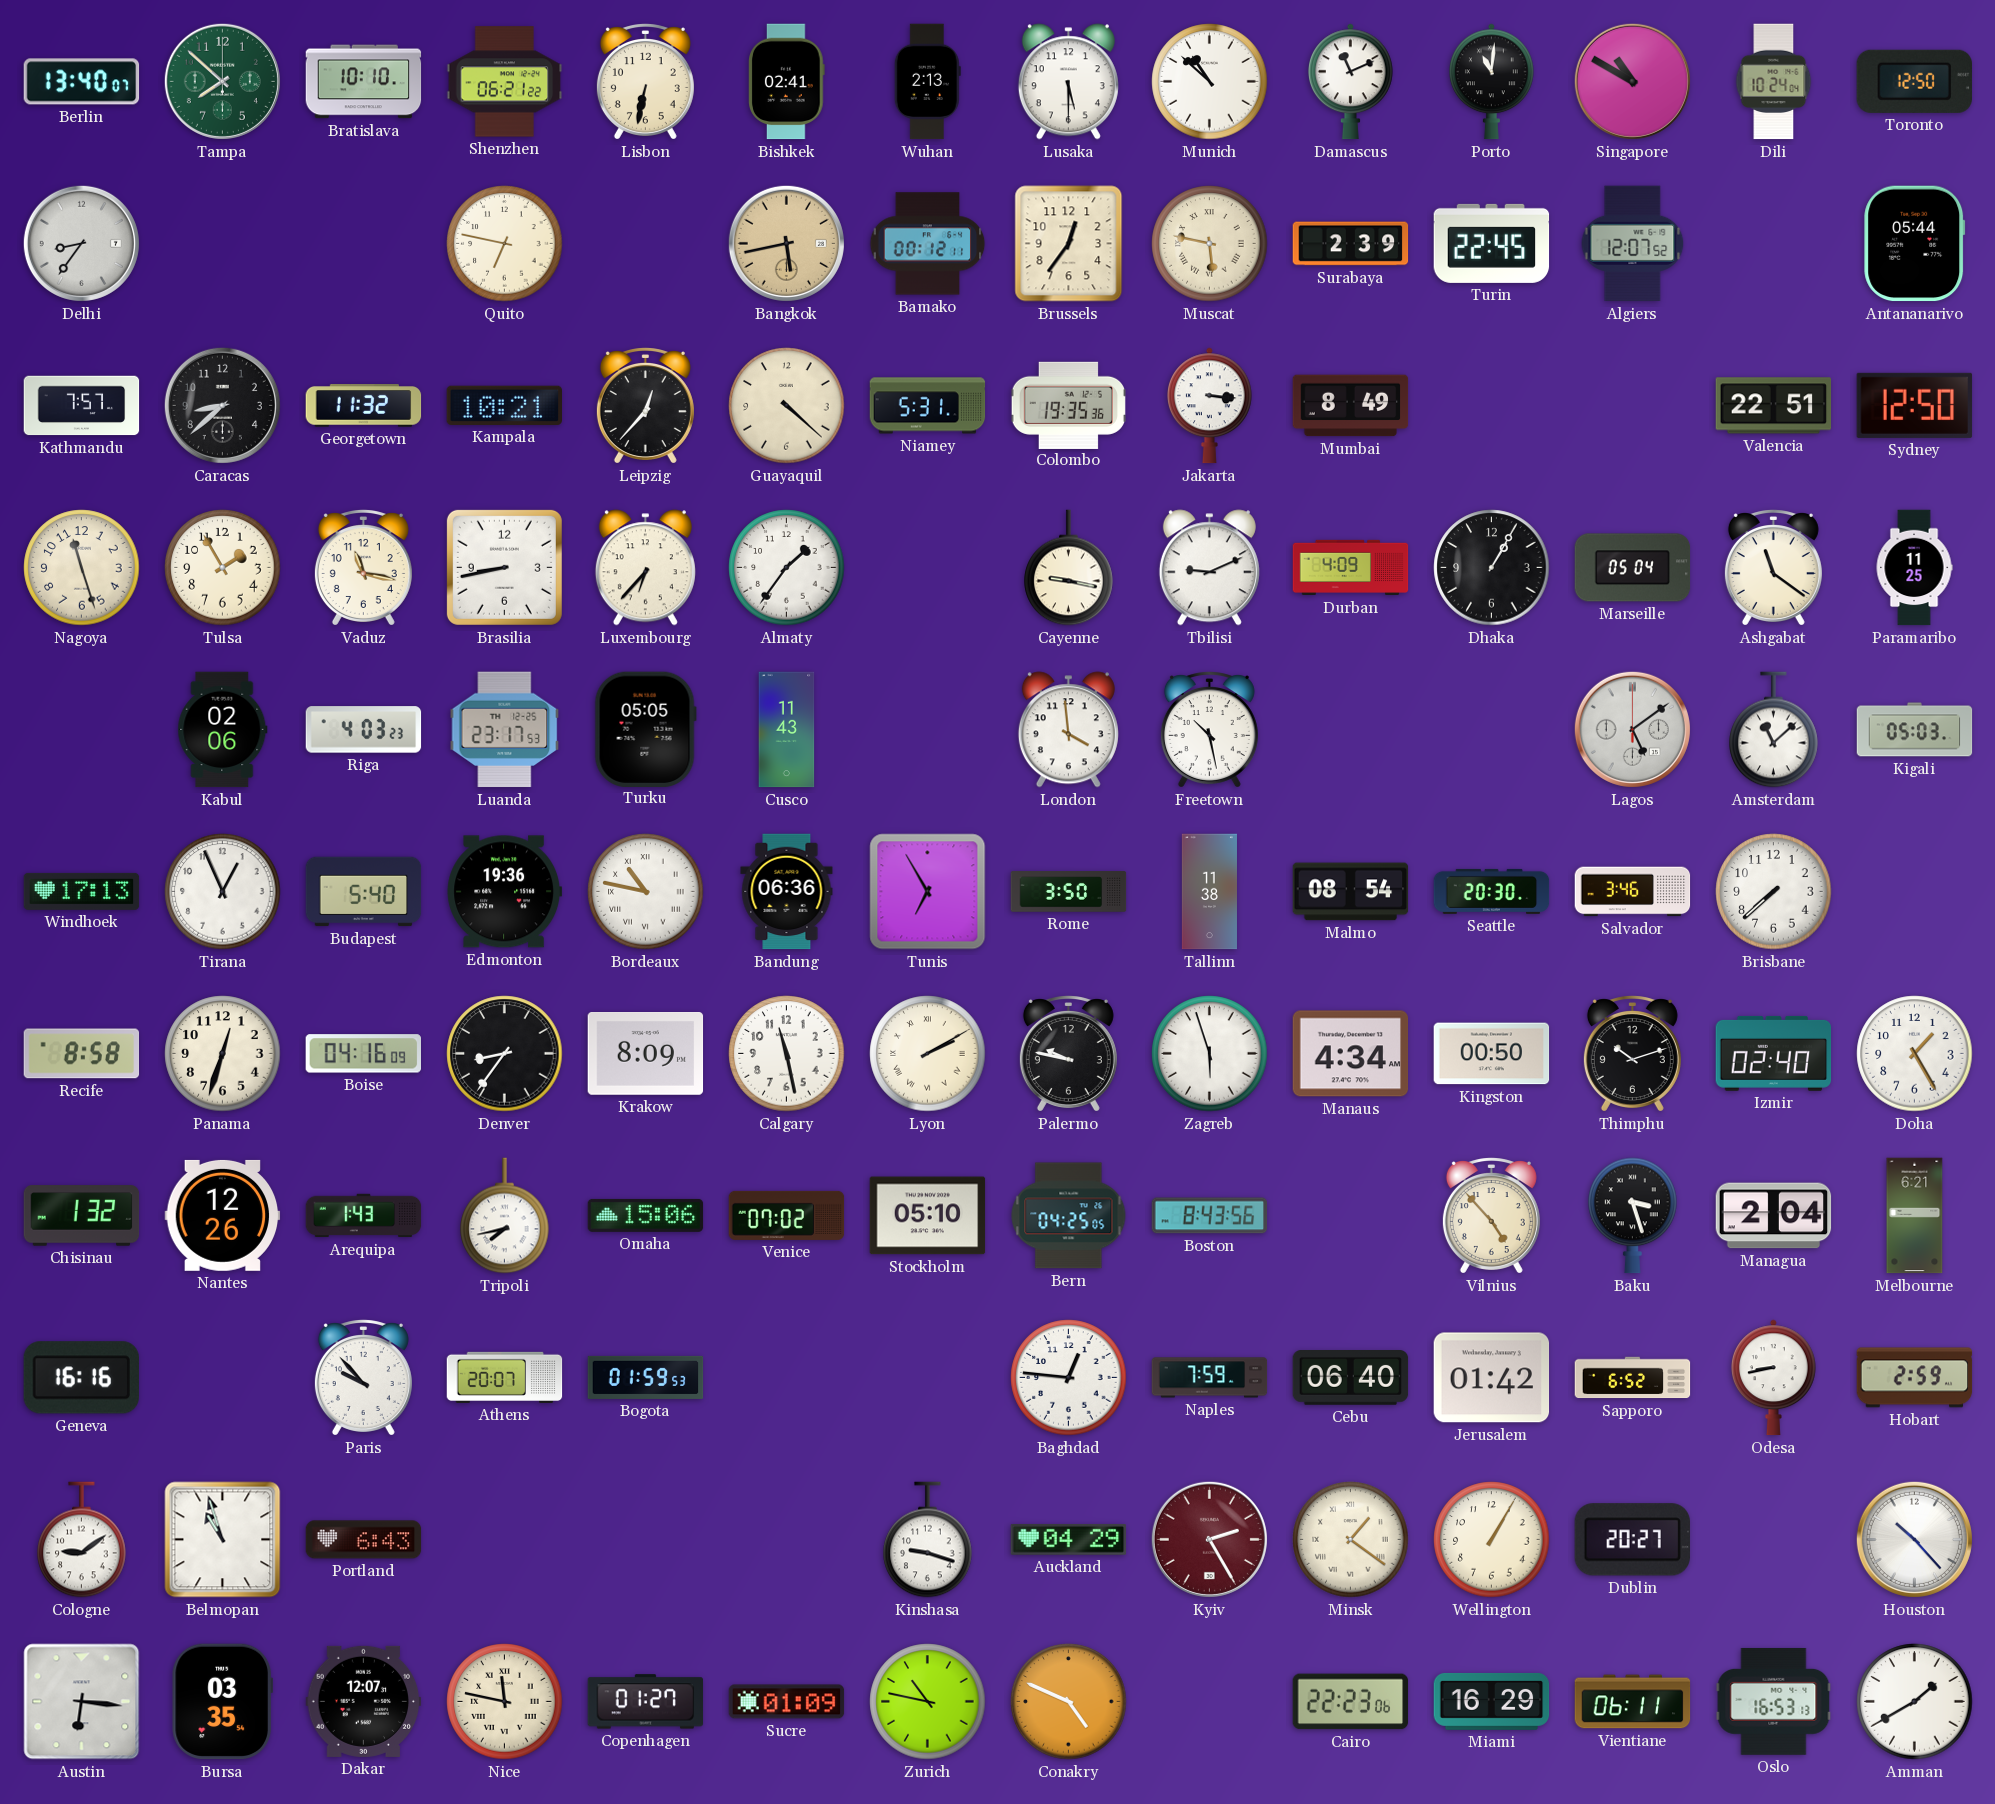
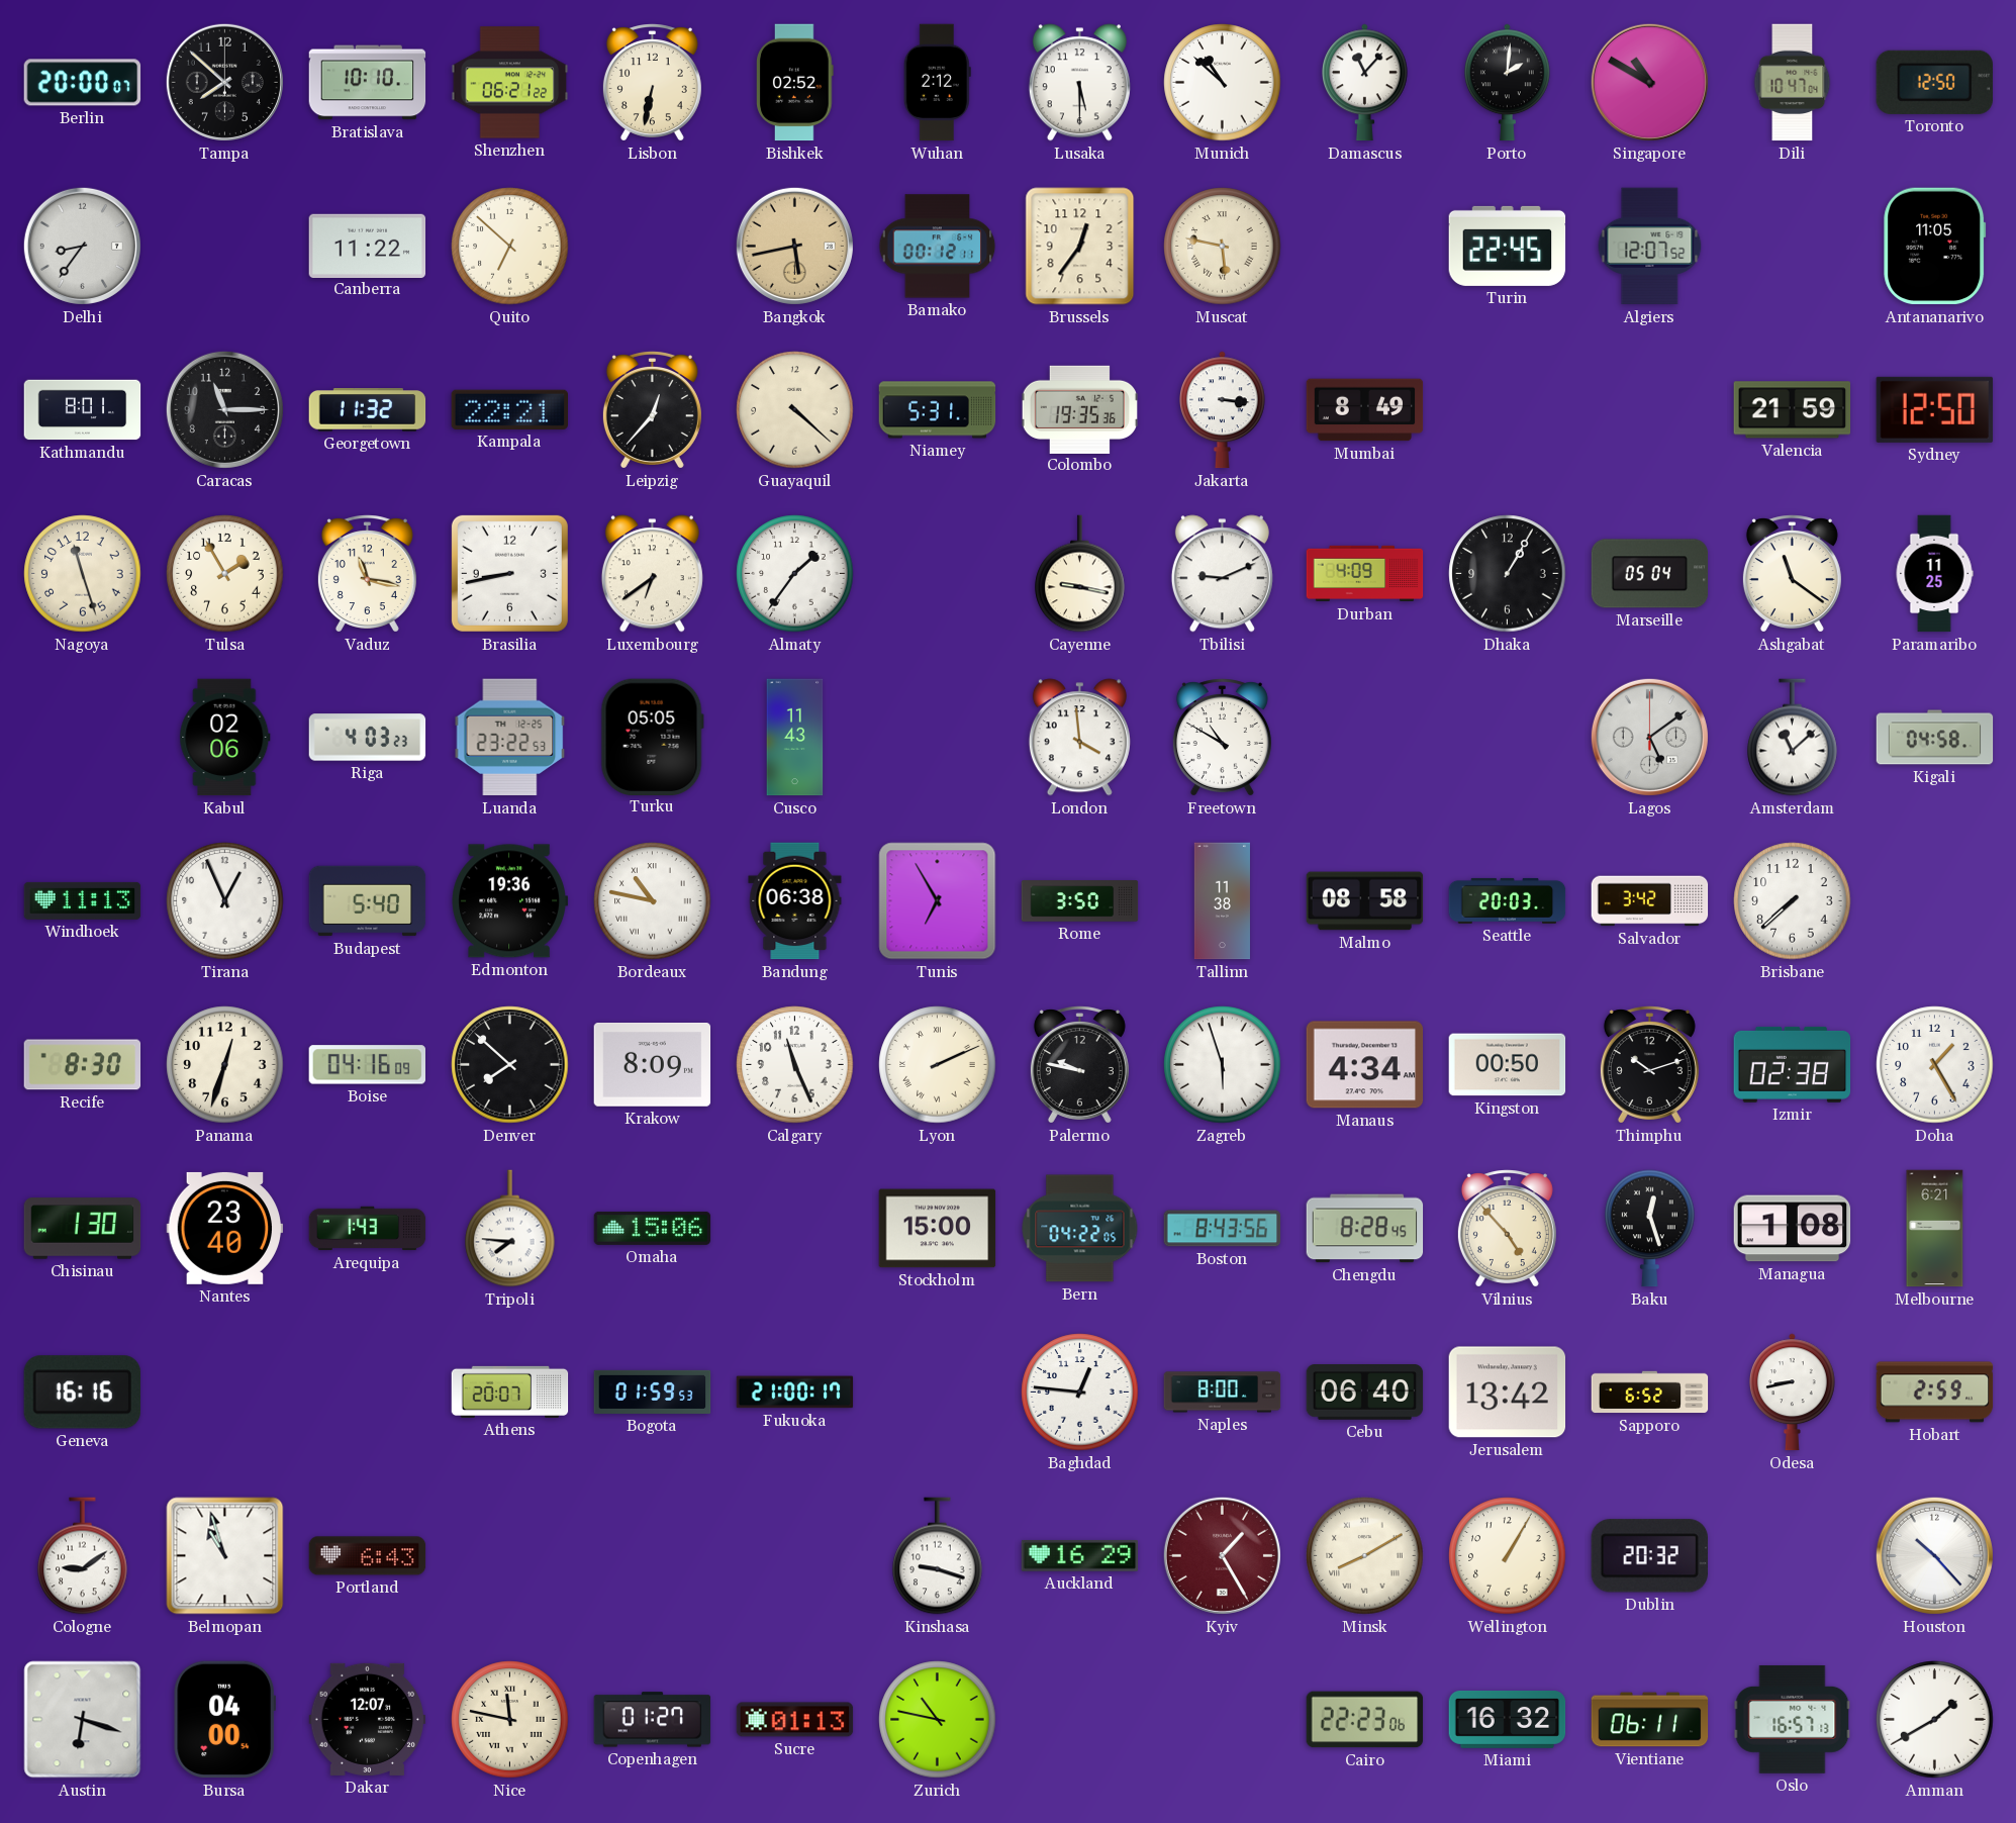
Berlin: 13:40 -> 20:00 (83, 83)
Tampa dial: green -> black (224, 82)
Bishkek: 02:41 -> 02:52 (795, 83)
Wuhan: 2:13 -> 2:12 (937, 83)
Damascus: 11:11 -> 11:07 (1365, 83)
Porto: 11:01 -> 2:01 (1508, 83)
Dili: 10:24 -> 10:47 (1793, 83)
Canberra: none -> 11:22 (368, 246)
Quito: 6:47 -> 6:52 (510, 247)
Surabaya: 2:39 -> none (1351, 244)
Antananarivo: 05:44 -> 11:05 (1935, 247)
Kathmandu: 7:57 -> 8:01 (83, 410)
Caracas: 8:38 -> 11:15 (224, 409)
Kampala: 10:21 -> 22:21 (509, 409)
Valencia: 22:51 -> 21:59 (1793, 410)
Luxembourg: 6:37 -> 6:39 (652, 574)
Luanda: 23:17 -> 23:22 (510, 738)
Freetown: 10:28 -> 10:50 (1222, 738)
Kigali: 05:03 -> 04:58 (1935, 738)
Windhoek: 17:13 -> 11:13 (83, 900)
Bandung: 06:36 -> 06:38 (795, 901)
Malmo: 08:54 -> 08:58 (1365, 901)
Seattle: 20:30 -> 20:03 (1508, 900)
Salvador: 3:46 -> 3:42 (1650, 901)
Recife: 8:58 -> 8:30 (83, 1065)
Denver: 8:36 -> 7:52 (510, 1065)
Calgary: 11:28 -> 11:26 (795, 1065)
Lyon: 2:10 -> 2:11 (938, 1065)
Izmir: 02:40 -> 02:38 (1793, 1064)
Chisinau: 1:32 -> 1:30 (83, 1229)
Nantes: 12:26 -> 23:40 (225, 1228)
Tripoli: 7:43 -> 7:46 (510, 1229)
Venice: 07:02 -> none (787, 1215)
Stockholm: 05:10 -> 15:00 (938, 1229)
Bern: 04:25 -> 04:22 (1080, 1229)
Chengdu: none -> 8:28 (1365, 1229)
Baku: 3:27 -> 12:27 (1650, 1229)
Managua: 2:04 -> 1:08 (1793, 1229)
Paris: 9:53 -> none (363, 1378)
Fukuoka: none -> 21:00 (795, 1393)
Naples: 7:59 -> 8:00 (1223, 1393)
Jerusalem: 01:42 -> 13:42 (1508, 1393)
Auckland: 04:29 -> 16:29 (1080, 1555)
Kyiv: 2:25 -> 1:25 (1222, 1555)
Minsk: 1:21 -> 8:10 (1365, 1556)
Dublin: 20:27 -> 20:32 (1649, 1556)
Austin: 6:16 -> 6:18 (83, 1720)
Bursa: 03:35 -> 04:00 (224, 1720)
Sucre: 01:09 -> 01:13 (795, 1720)
Conakry: 4:49 -> none (1069, 1702)
Miami: 16:29 -> 16:32 (1508, 1719)
Oslo: 16:53 -> 16:57 (1793, 1719)
